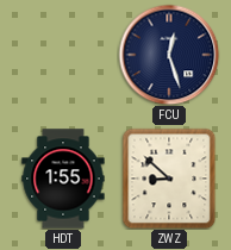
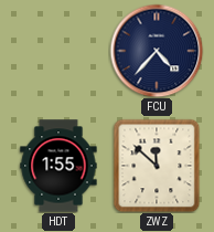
FCU: 12:27 -> 4:37 (157, 51)
ZWZ: 8:52 -> 11:52 (157, 166)
